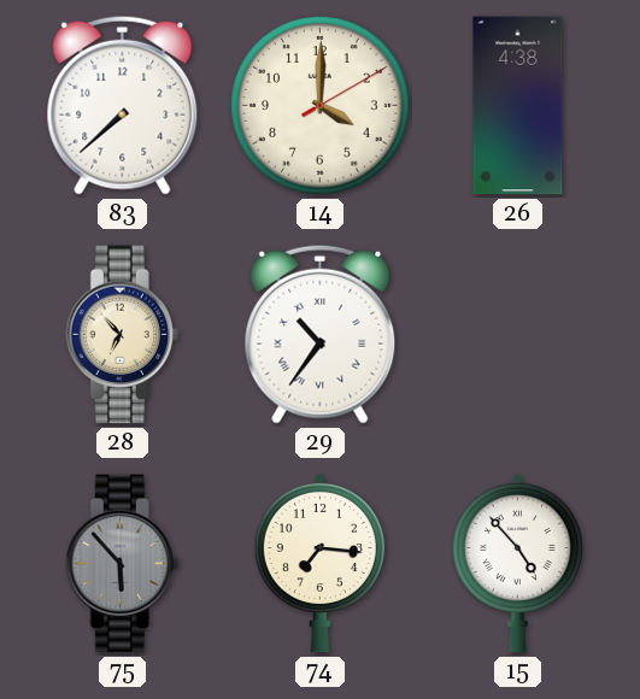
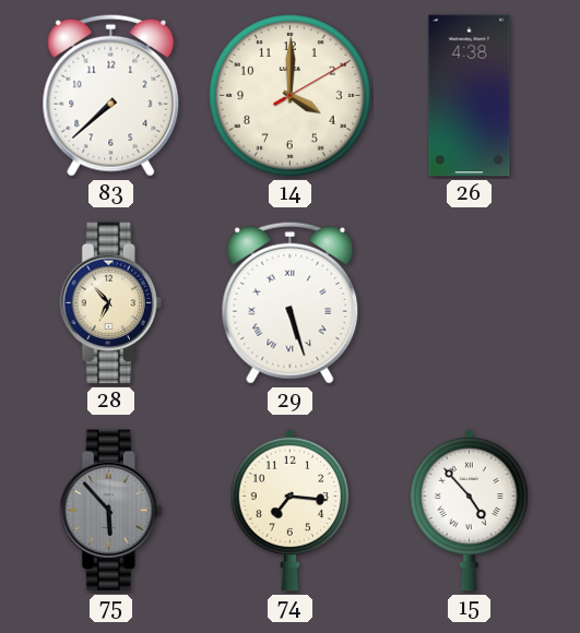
29: 10:36 -> 5:27 (291, 302)
